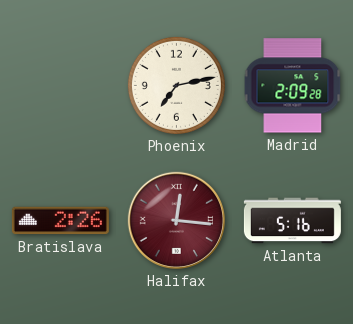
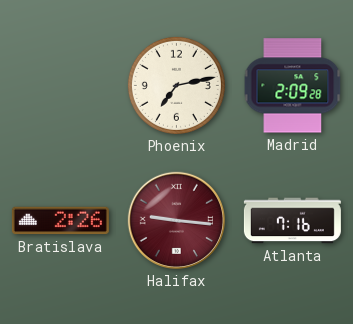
Halifax: 12:16 -> 9:16 (176, 220)
Atlanta: 5:16 -> 7:16 (292, 221)
